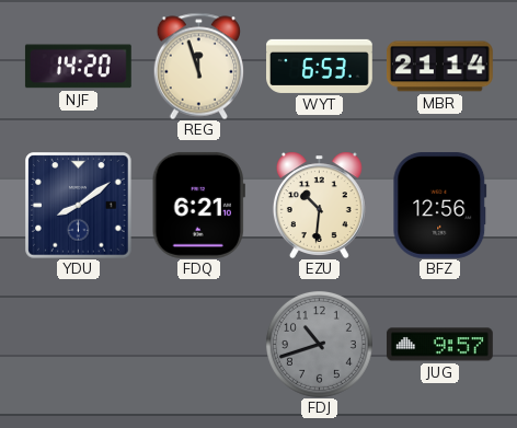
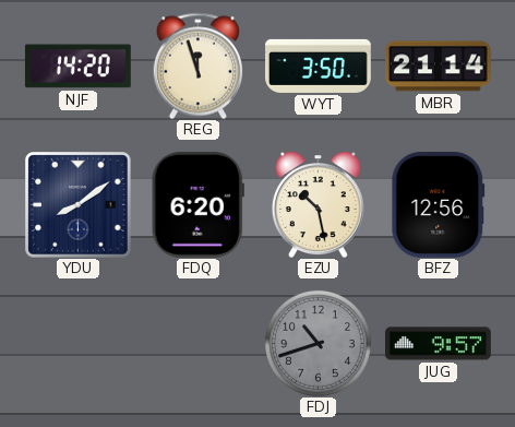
WYT: 6:53 -> 3:50 (319, 66)
FDQ: 6:21 -> 6:20 (197, 204)
EZU: 10:31 -> 10:28 (318, 204)
